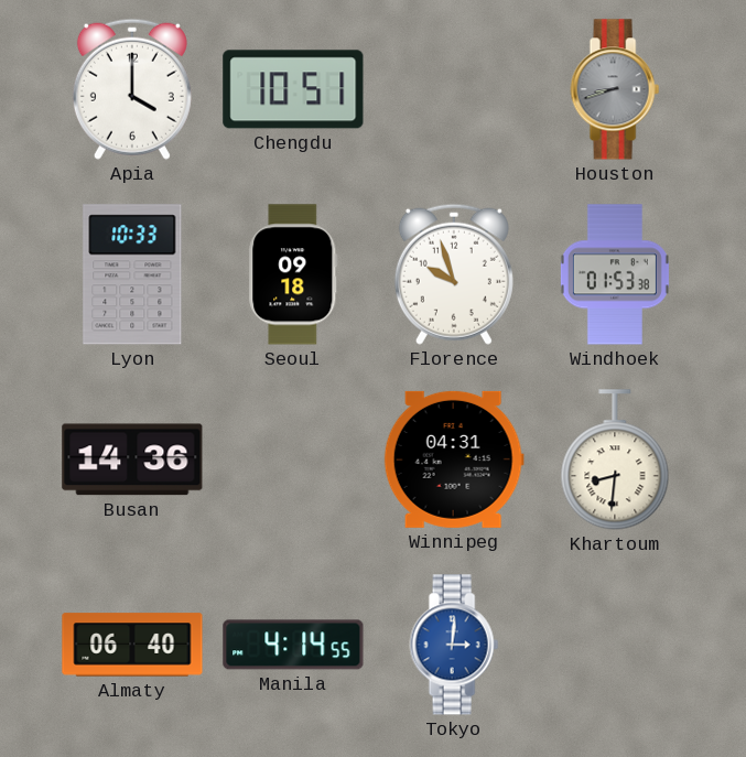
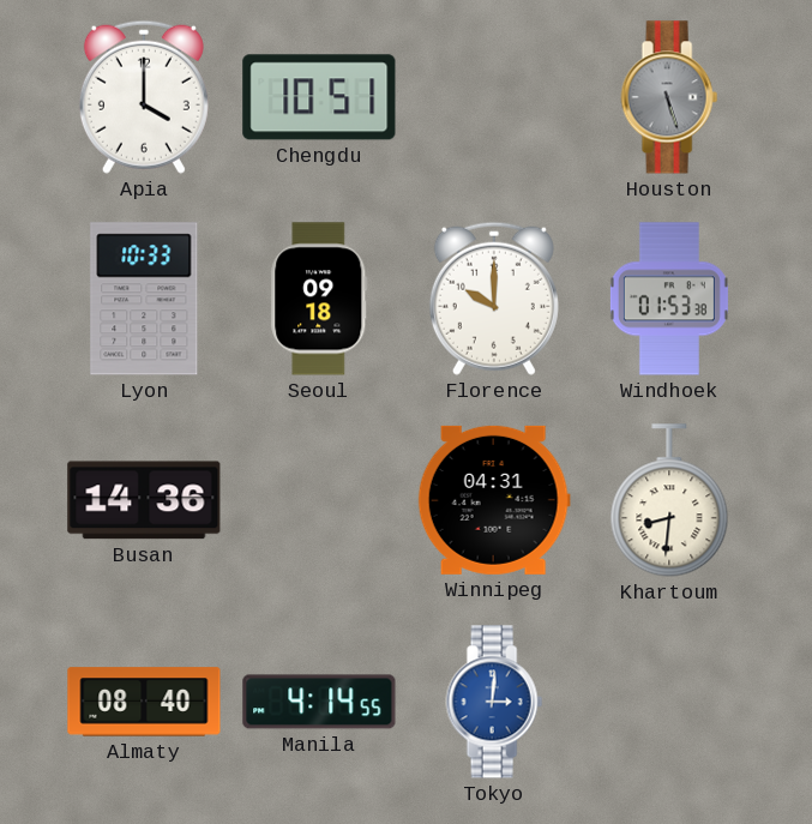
Houston: 8:42 -> 5:27 (669, 97)
Florence: 9:57 -> 10:00 (494, 299)
Almaty: 06:40 -> 08:40 (144, 702)
